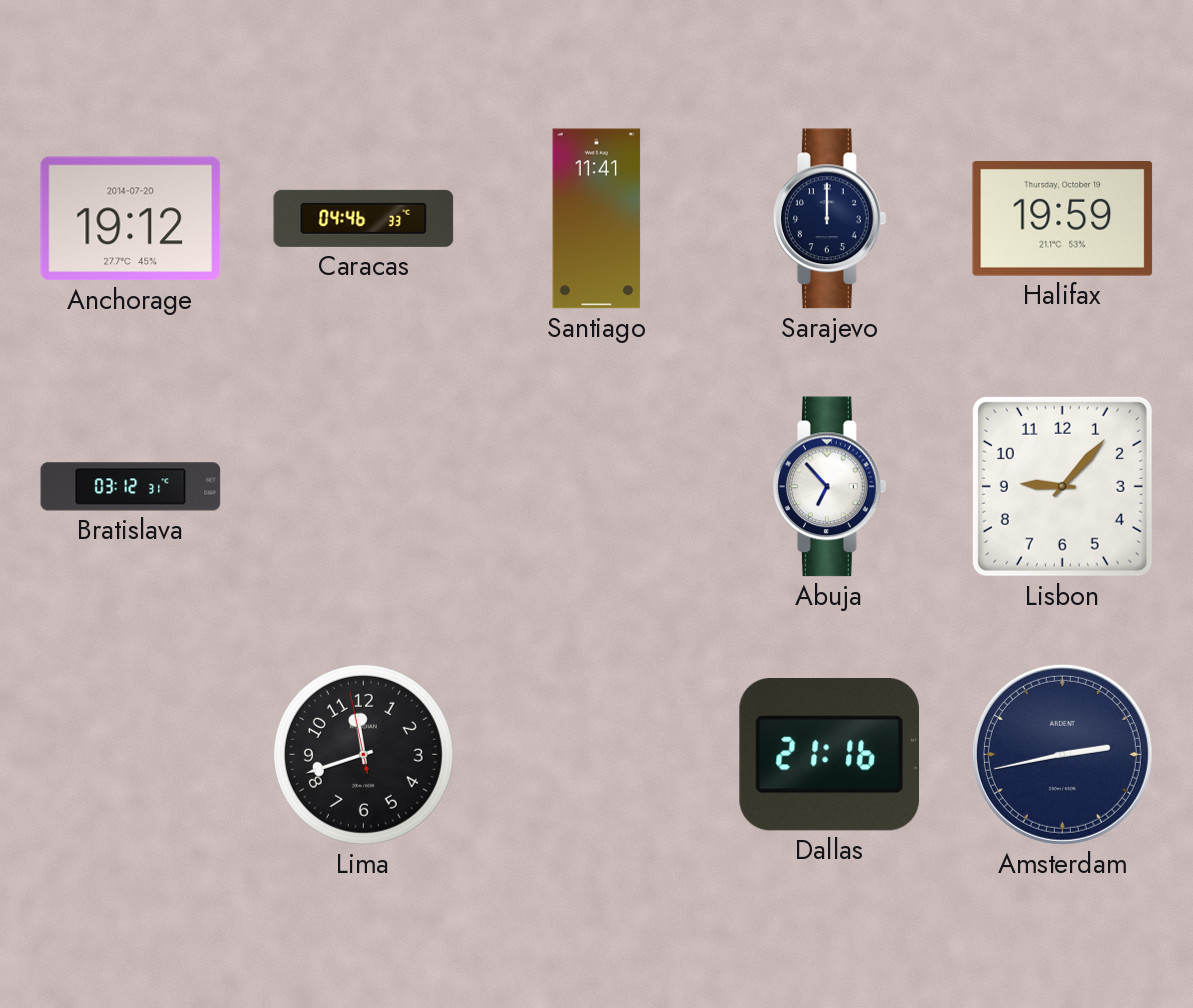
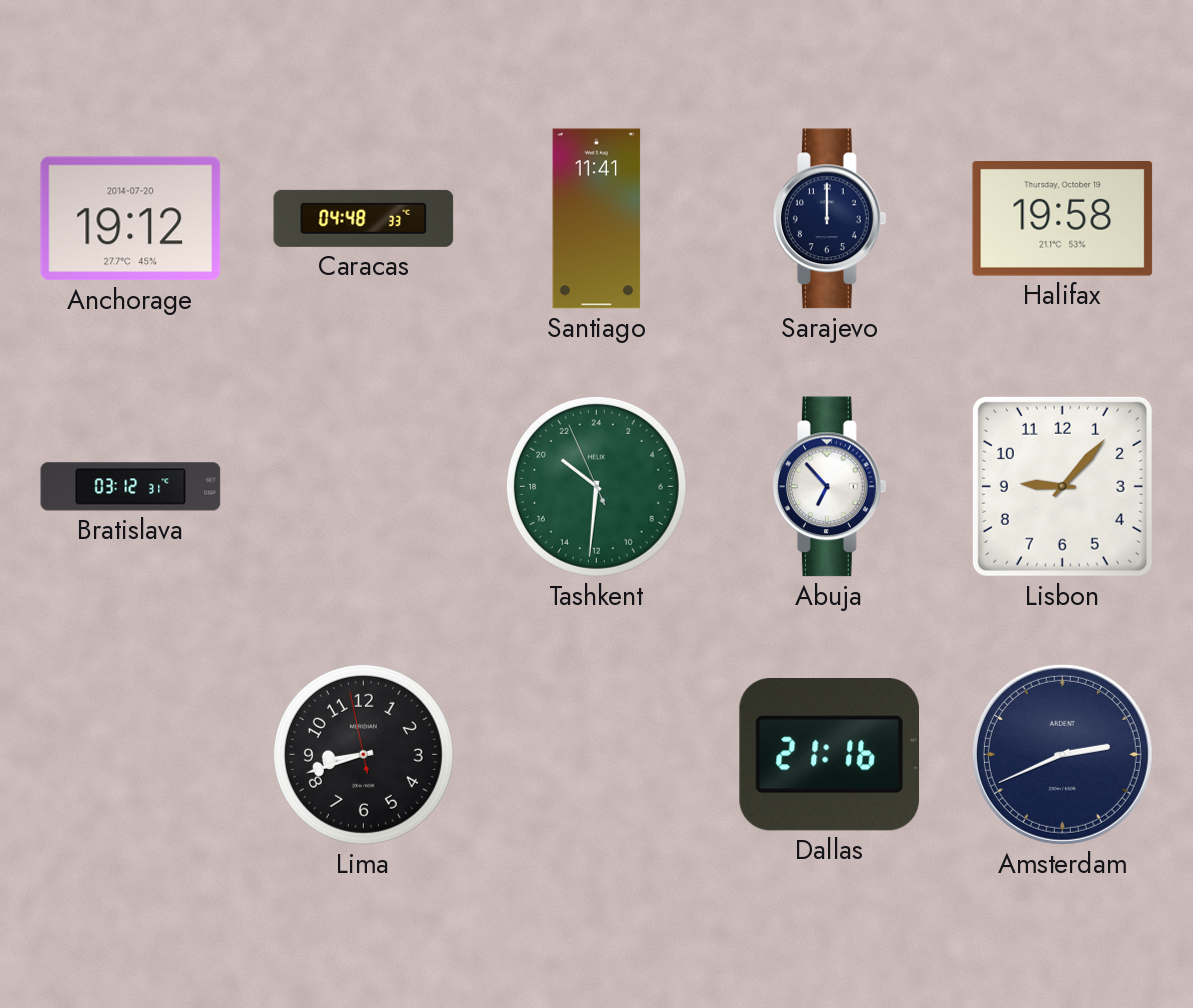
Caracas: 04:46 -> 04:48 (364, 218)
Halifax: 19:59 -> 19:58 (1063, 219)
Tashkent: none -> 20:30 (596, 486)
Lima: 11:41 -> 8:41 (363, 754)
Amsterdam: 2:43 -> 2:41 (1062, 754)
